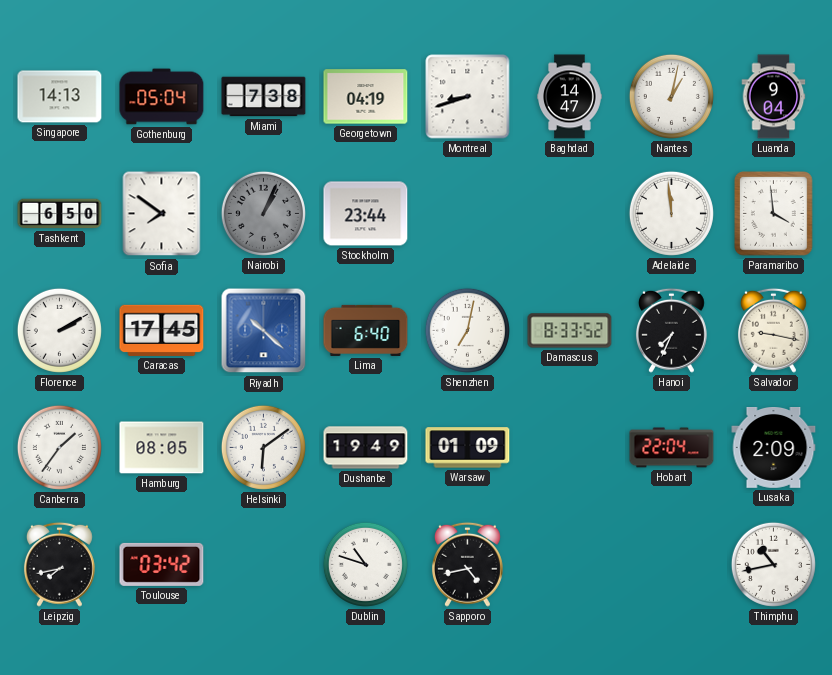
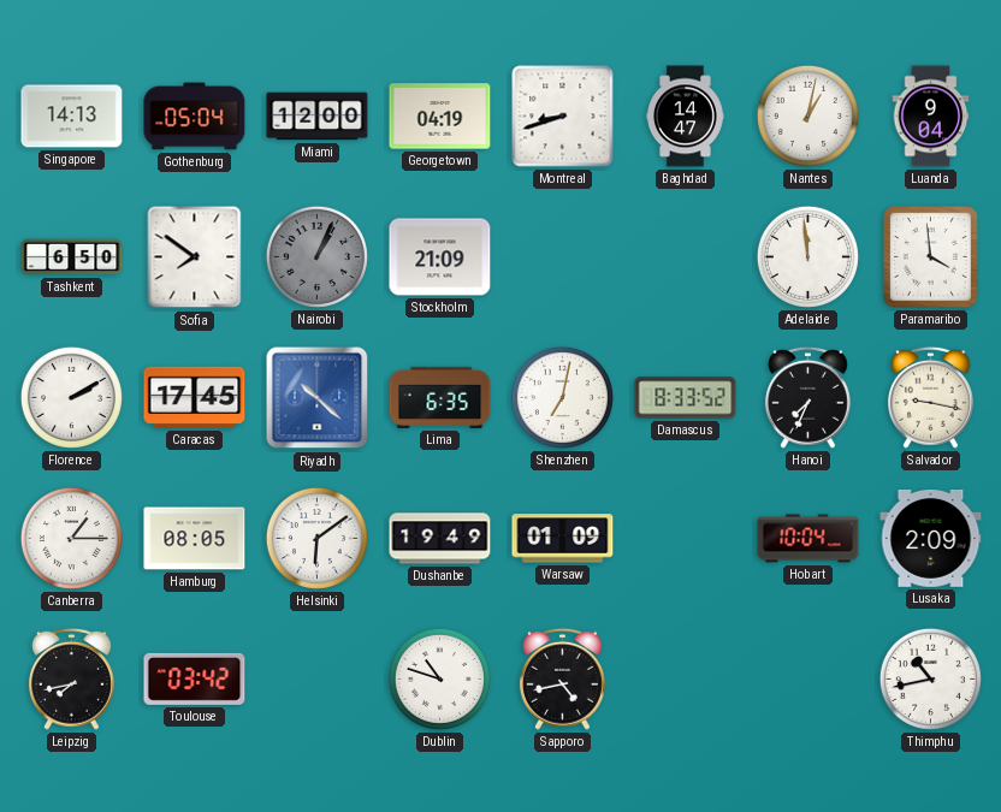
Miami: 7:38 -> 12:00 (318, 117)
Stockholm: 23:44 -> 21:09 (440, 257)
Lima: 6:40 -> 6:35 (440, 397)
Canberra: 1:36 -> 1:15 (71, 538)
Hobart: 22:04 -> 10:04 (808, 539)
